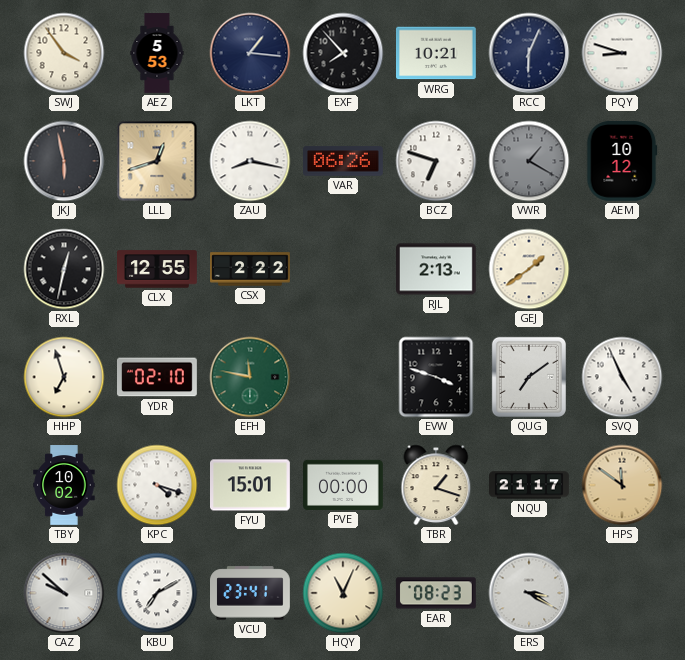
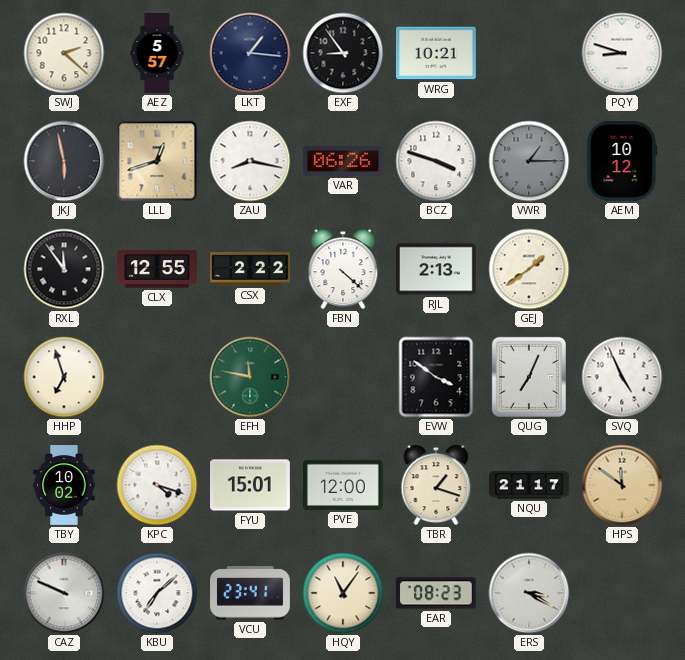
SWJ: 3:54 -> 2:22 (64, 53)
AEZ: 5:53 -> 5:57 (157, 53)
EXF: 7:53 -> 8:54 (343, 53)
RCC: 6:04 -> none (529, 53)
BCZ: 6:48 -> 3:48 (436, 161)
VWR: 1:20 -> 1:15 (529, 161)
RXL: 12:32 -> 11:54 (64, 269)
FBN: none -> 4:22 (343, 269)
YDR: 02:10 -> none (158, 377)
EVW: 3:48 -> 3:51 (436, 377)
QUG: 7:09 -> 7:04 (529, 377)
PVE: 00:00 -> 12:00 (344, 485)
CAZ: 9:52 -> 9:49 (64, 593)
KBU: 7:10 -> 7:08 (157, 593)
HQY: 11:04 -> 11:06 (343, 593)
